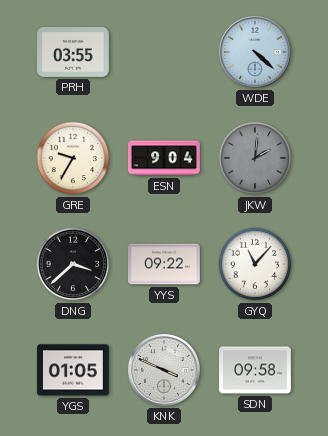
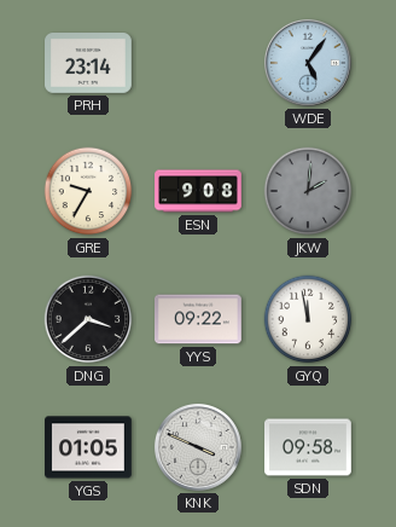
PRH: 03:55 -> 23:14 (89, 64)
WDE: 4:22 -> 5:06 (308, 63)
ESN: 9:04 -> 9:08 (198, 191)
GYQ: 11:07 -> 11:58 (308, 319)
